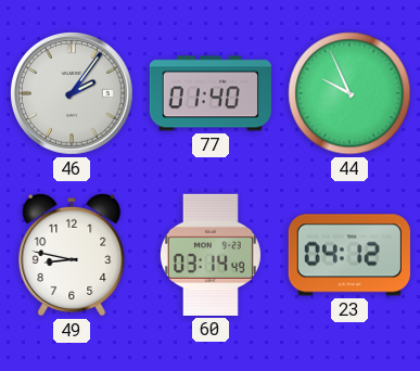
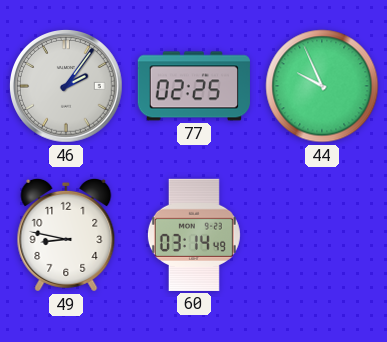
77: 01:40 -> 02:25 (193, 86)
23: 04:12 -> none (349, 255)
